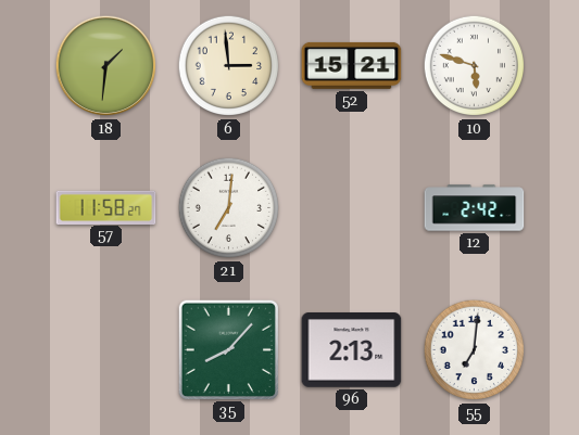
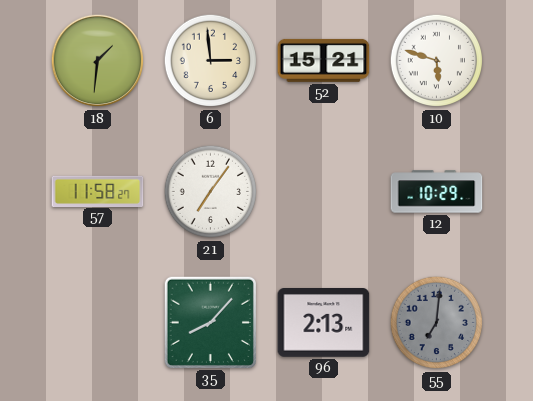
21: 7:01 -> 7:06 (211, 192)
12: 2:42 -> 10:29 (437, 192)
55 dial: white -> grey (437, 323)
